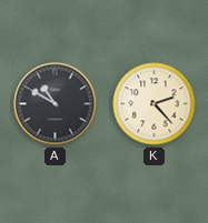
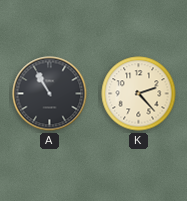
A: 10:50 -> 10:55 (50, 94)
